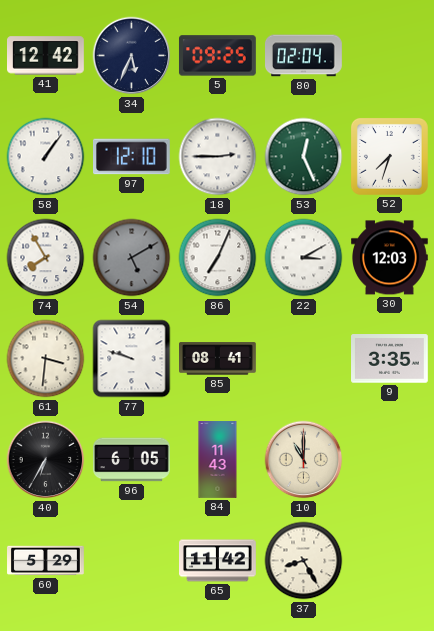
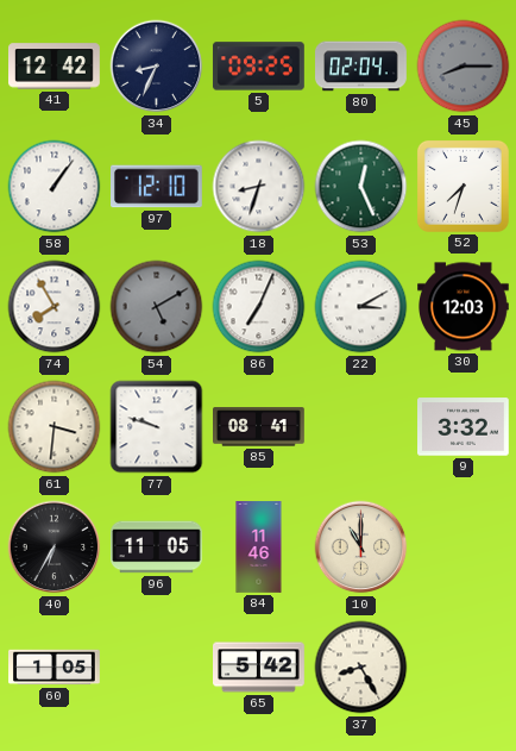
34: 5:34 -> 8:34 (157, 67)
45: none -> 8:15 (464, 67)
18: 2:45 -> 8:33 (259, 187)
9: 3:35 -> 3:32 (464, 427)
96: 6:05 -> 11:05 (157, 547)
84: 11:43 -> 11:46 (259, 547)
60: 5:29 -> 1:05 (55, 668)
65: 11:42 -> 5:42 (259, 668)
